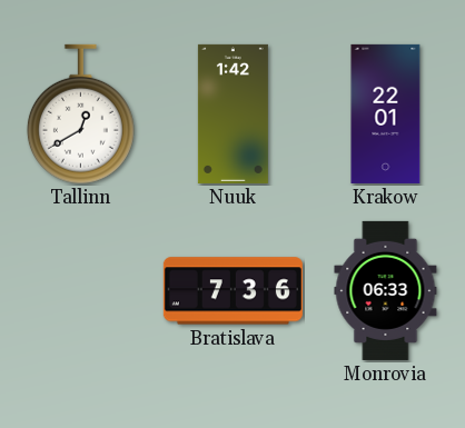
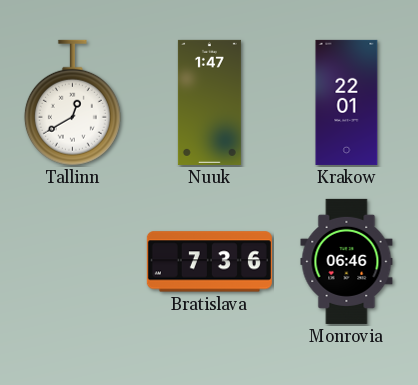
Nuuk: 1:42 -> 1:47 (209, 102)
Monrovia: 06:33 -> 06:46 (347, 261)
